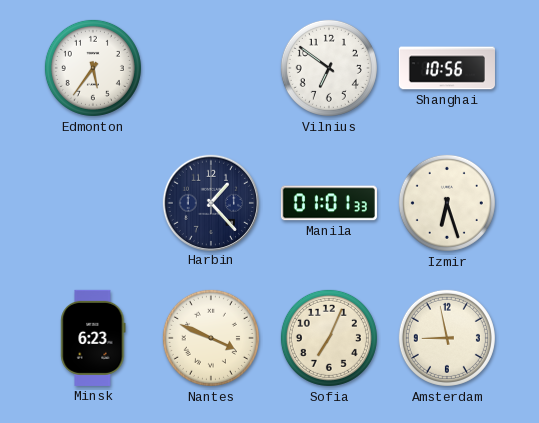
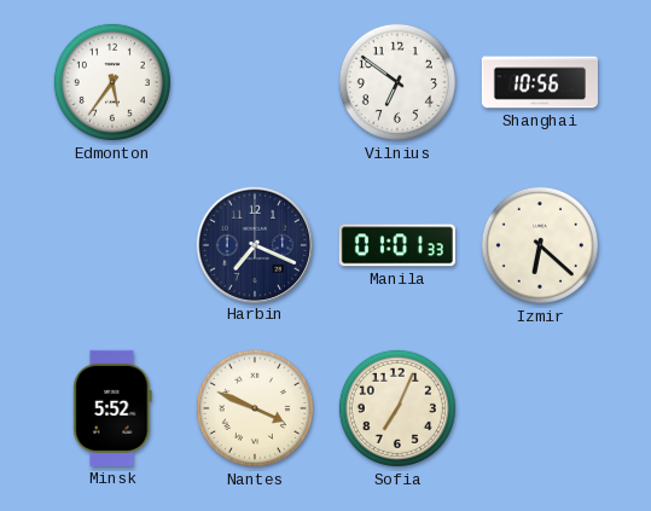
Harbin: 1:23 -> 7:19 (254, 244)
Izmir: 6:27 -> 6:22 (540, 245)
Minsk: 6:23 -> 5:52 (112, 408)
Amsterdam: 8:58 -> none (447, 338)
